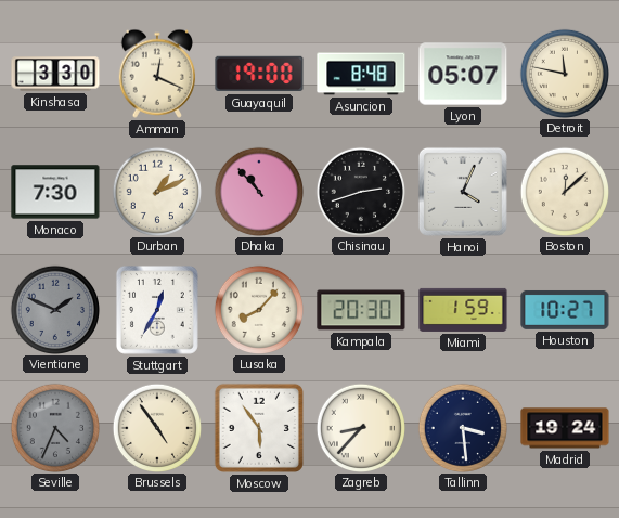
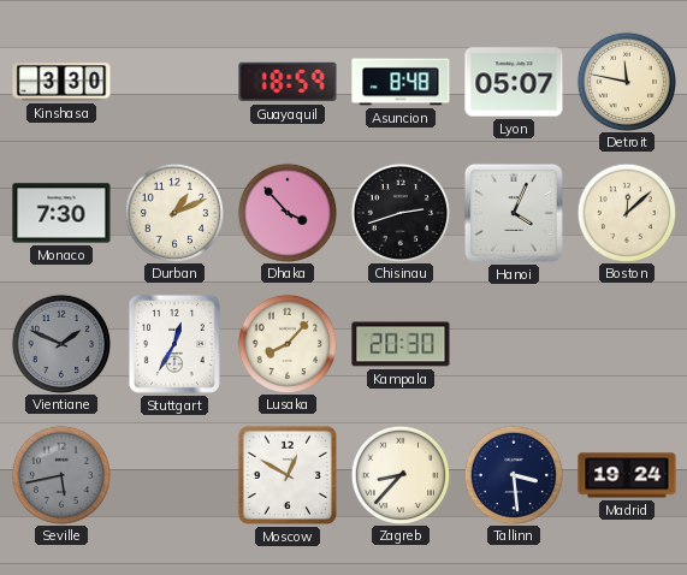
Amman: 12:19 -> none (157, 74)
Guayaquil: 19:00 -> 18:59 (288, 82)
Dhaka: 10:53 -> 3:53 (286, 212)
Miami: 1:59 -> none (463, 310)
Houston: 10:27 -> none (565, 310)
Seville: 4:34 -> 5:43 (60, 474)
Brussels: 4:54 -> none (156, 427)
Moscow: 5:54 -> 12:50 (288, 475)
